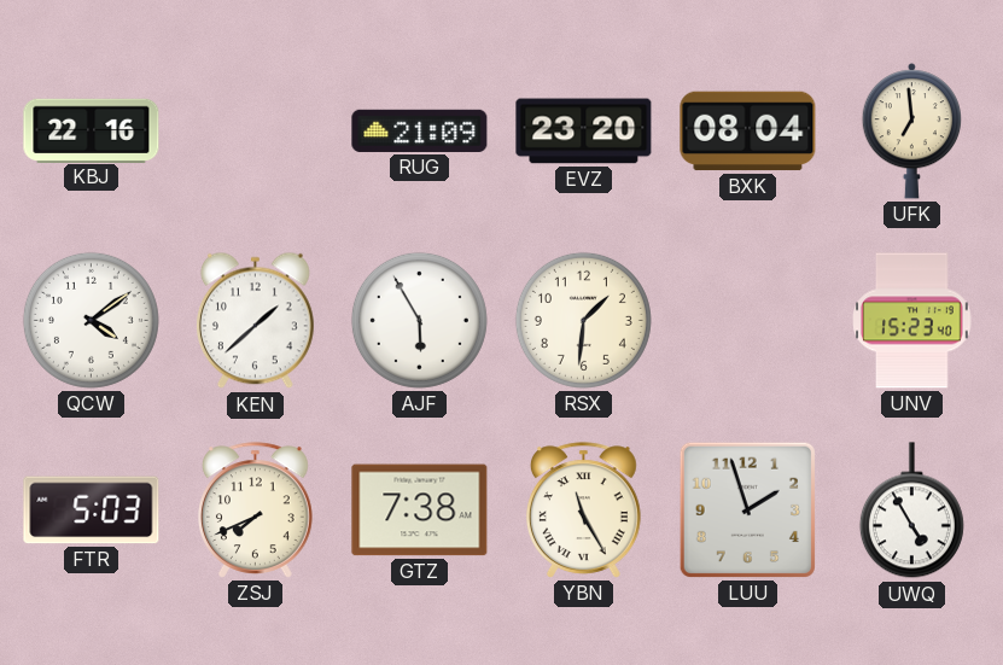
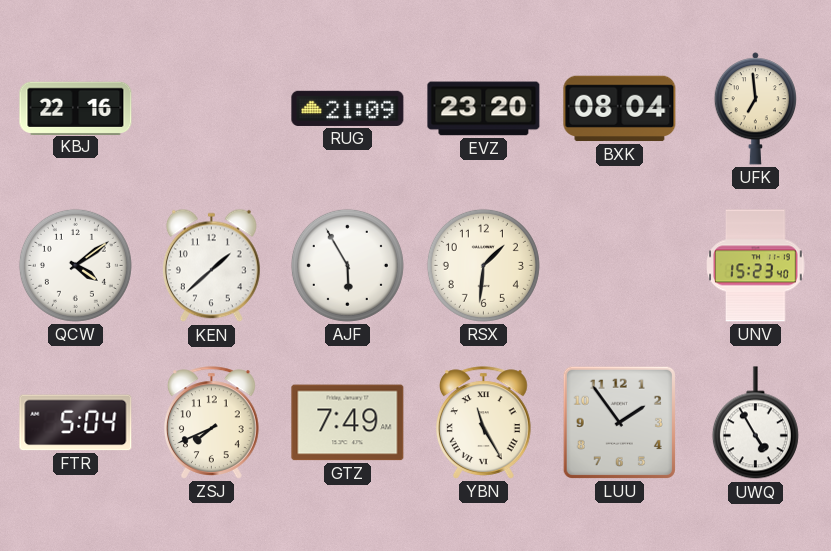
FTR: 5:03 -> 5:04 (76, 423)
GTZ: 7:38 -> 7:49 (348, 423)
LUU: 1:57 -> 1:54 (619, 422)
